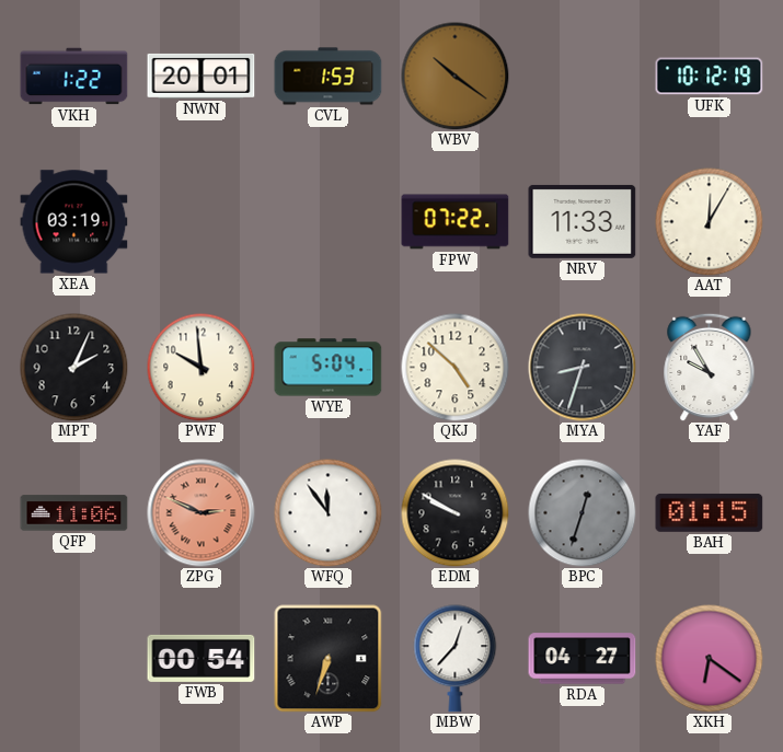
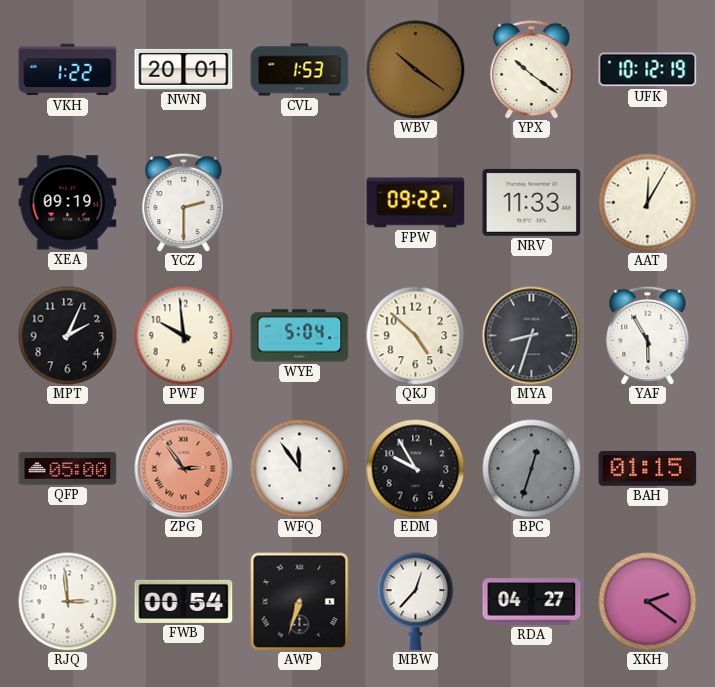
YPX: none -> 10:21 (532, 69)
XEA: 03:19 -> 09:19 (68, 203)
YCZ: none -> 2:30 (184, 202)
FPW: 07:22 -> 09:22 (416, 203)
YAF: 9:55 -> 5:55 (648, 335)
QFP: 11:06 -> 05:00 (68, 469)
ZPG: 2:49 -> 2:54 (184, 469)
EDM: 9:50 -> 9:55 (416, 469)
RJQ: none -> 2:59 (68, 602)
XKH: 6:21 -> 2:21 (648, 602)
